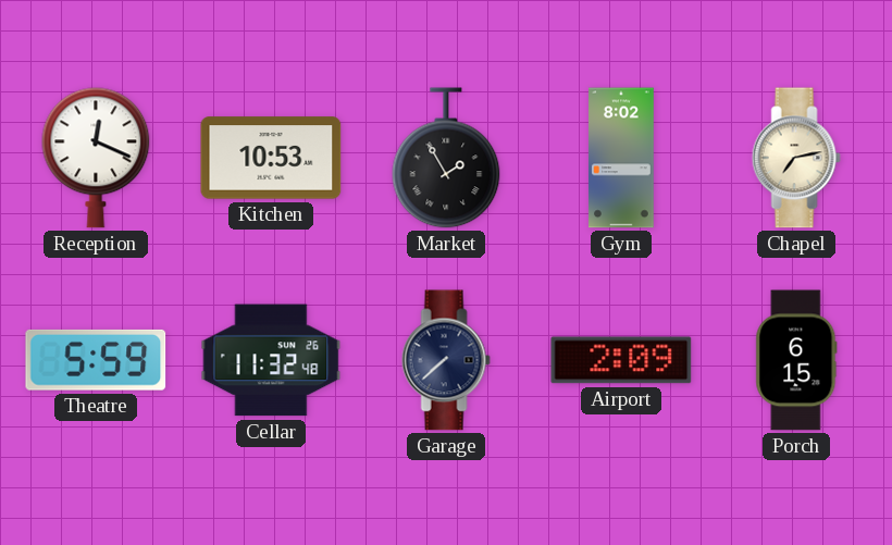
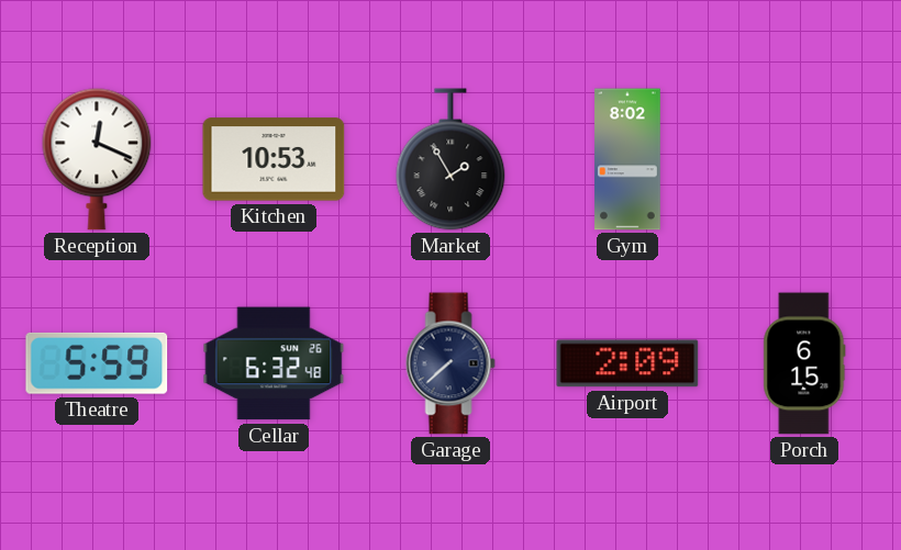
Chapel: 7:13 -> none (796, 158)
Cellar: 11:32 -> 6:32 (274, 363)
